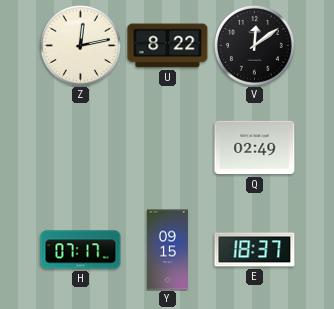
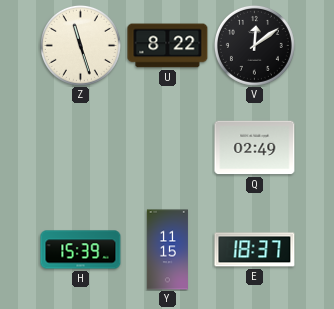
Z: 12:13 -> 11:27 (80, 45)
H: 07:17 -> 15:39 (81, 250)
Y: 09:15 -> 11:15 (167, 250)
